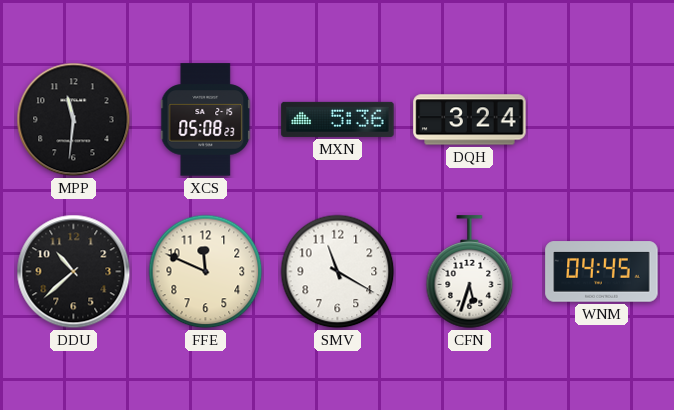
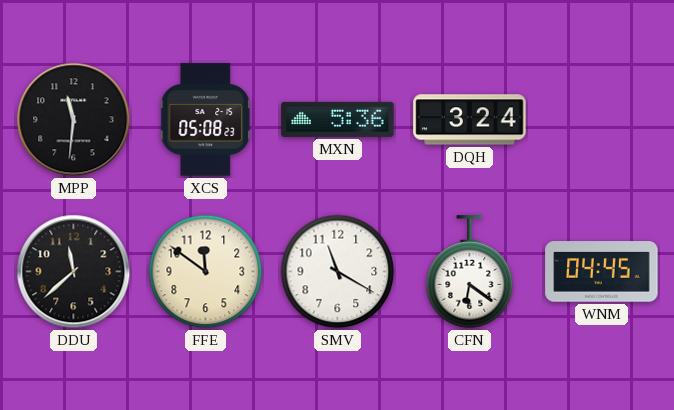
DDU: 10:38 -> 11:38 (74, 272)
FFE: 11:49 -> 11:51 (206, 272)
CFN: 5:33 -> 6:21 (470, 272)
